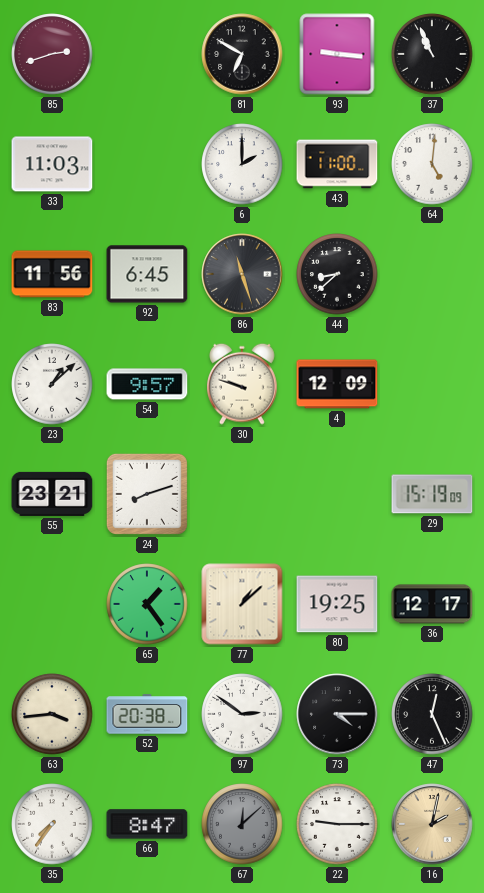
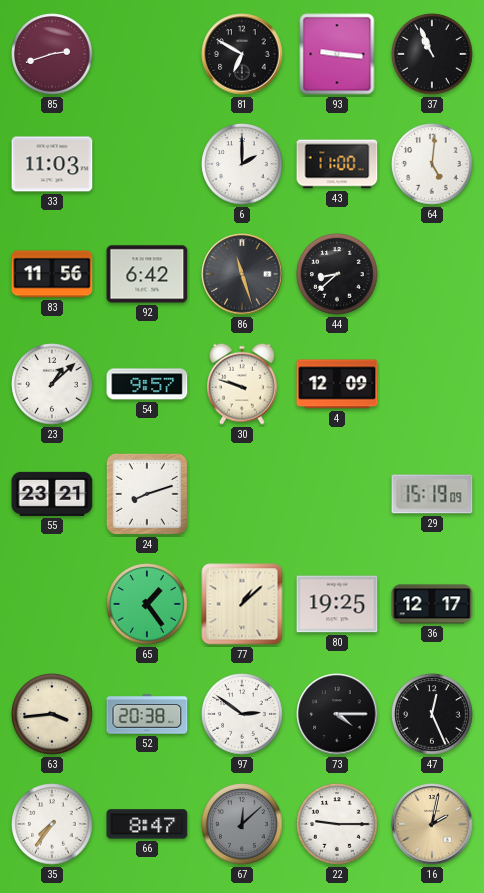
92: 6:45 -> 6:42 (147, 274)
